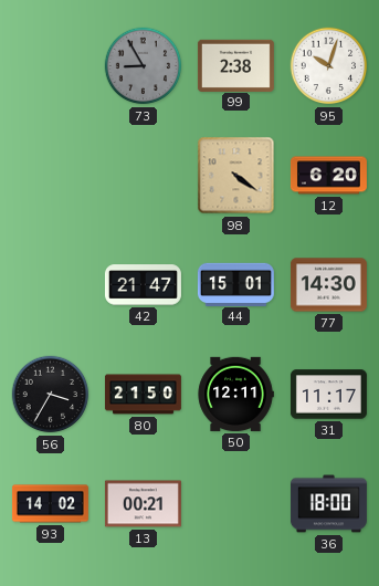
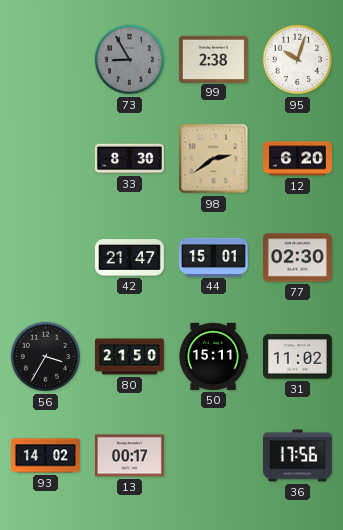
33: none -> 8:30 (129, 159)
98: 4:21 -> 2:39 (214, 159)
77: 14:30 -> 02:30 (297, 258)
50: 12:11 -> 15:11 (213, 356)
31: 11:17 -> 11:02 (297, 357)
13: 00:21 -> 00:17 (129, 456)
36: 18:00 -> 17:56 (297, 456)
